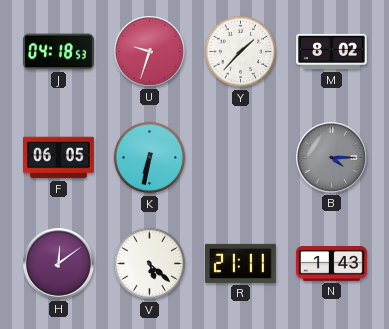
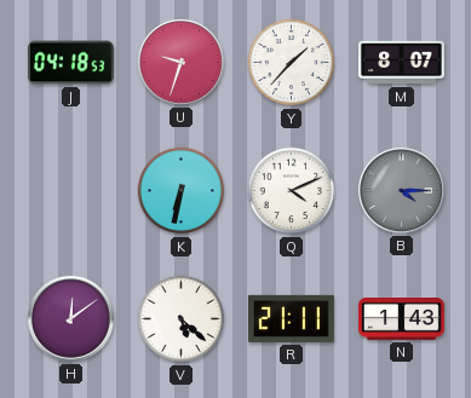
M: 8:02 -> 8:07 (402, 63)
F: 06:05 -> none (59, 158)
Q: none -> 4:11 (292, 191)
